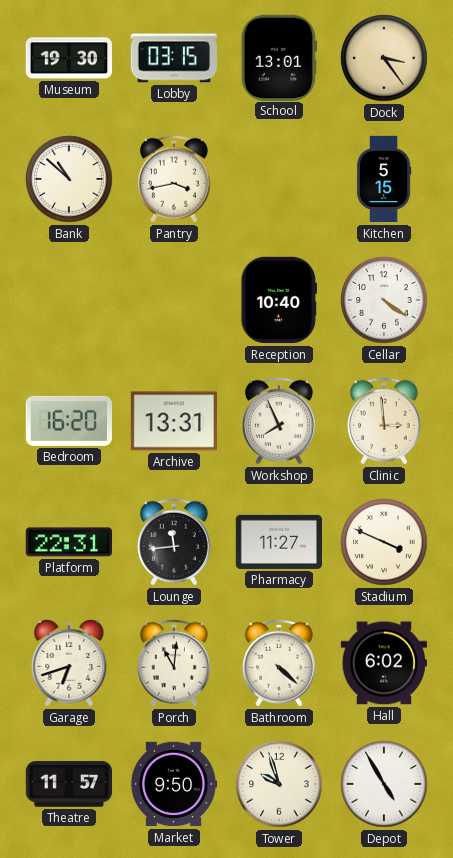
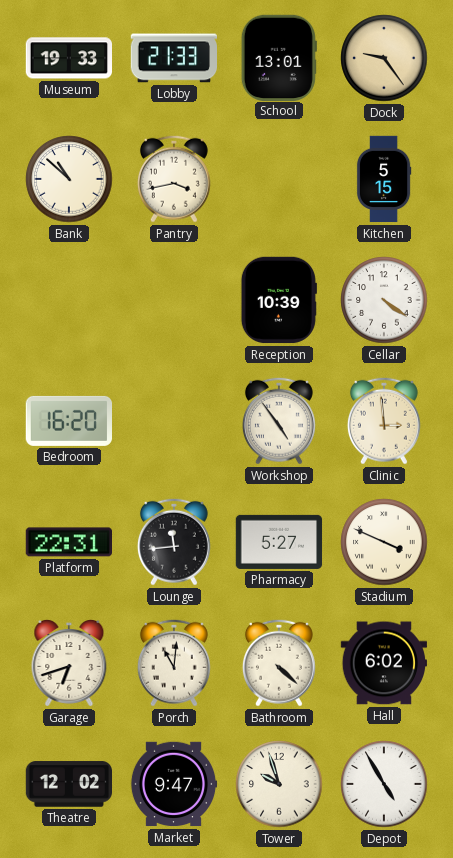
Museum: 19:30 -> 19:33 (68, 58)
Lobby: 03:15 -> 21:33 (173, 58)
Dock: 3:24 -> 9:24 (384, 58)
Reception: 10:40 -> 10:39 (279, 300)
Archive: 13:31 -> none (173, 421)
Workshop: 7:56 -> 4:54 (279, 421)
Pharmacy: 11:27 -> 5:27 (279, 542)
Theatre: 11:57 -> 12:02 (69, 784)
Market: 9:50 -> 9:47 (174, 784)
